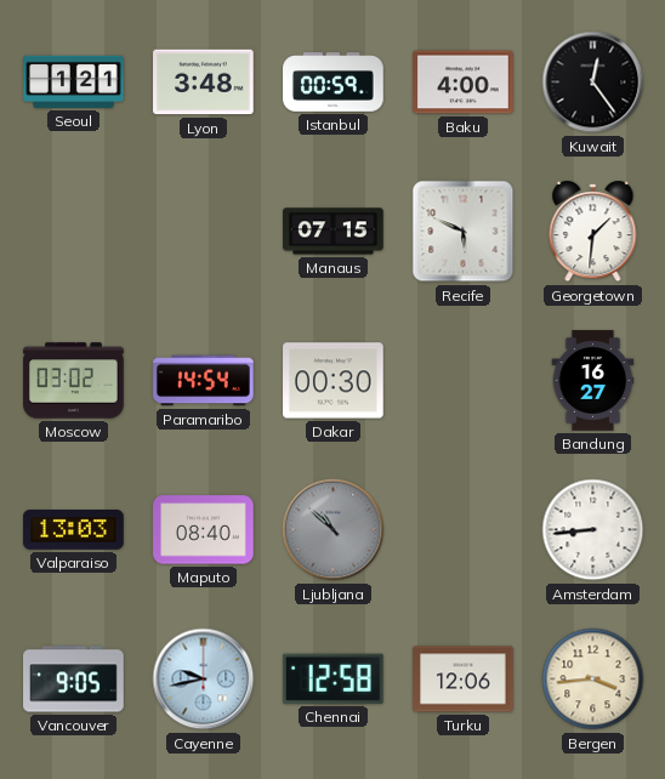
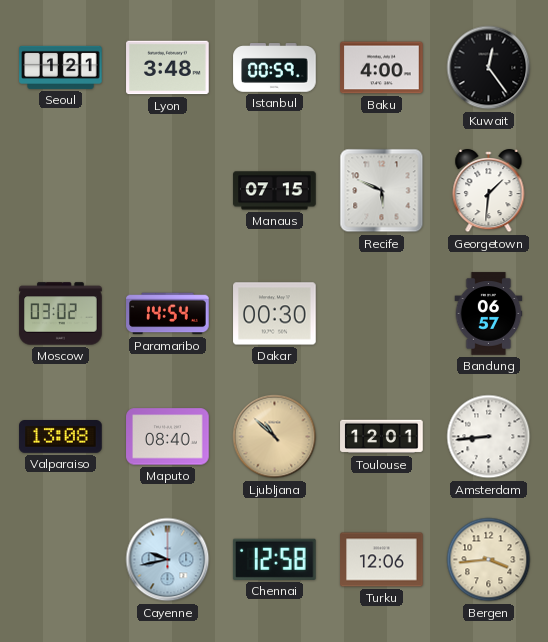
Bandung: 16:27 -> 06:57 (489, 314)
Valparaiso: 13:03 -> 13:08 (61, 437)
Ljubljana dial: grey -> champagne (275, 437)
Toulouse: none -> 12:01 (382, 437)
Vancouver: 9:05 -> none (74, 680)
